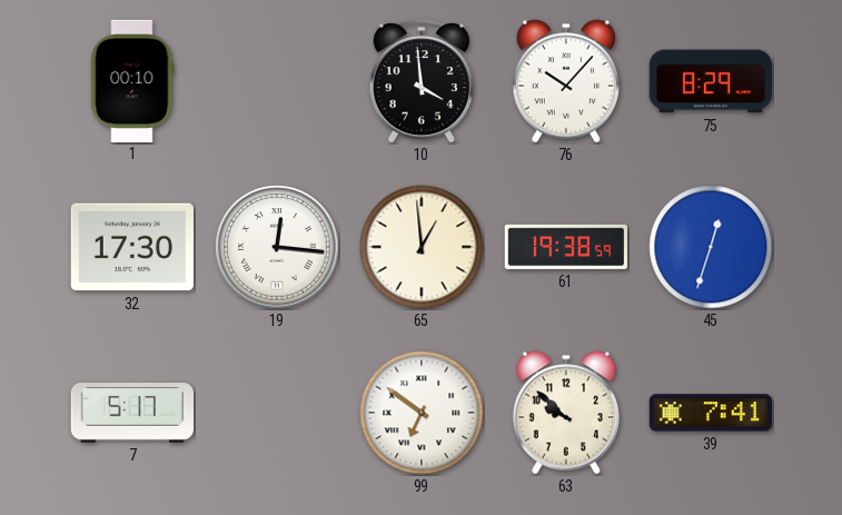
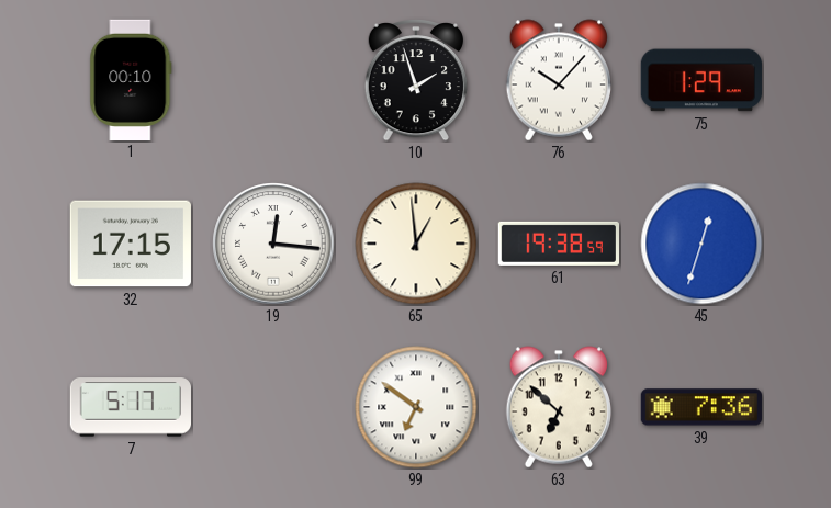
10: 3:59 -> 1:57 (415, 80)
75: 8:29 -> 1:29 (701, 80)
32: 17:30 -> 17:15 (131, 244)
63: 9:52 -> 6:52 (559, 407)
39: 7:41 -> 7:36 (700, 407)
